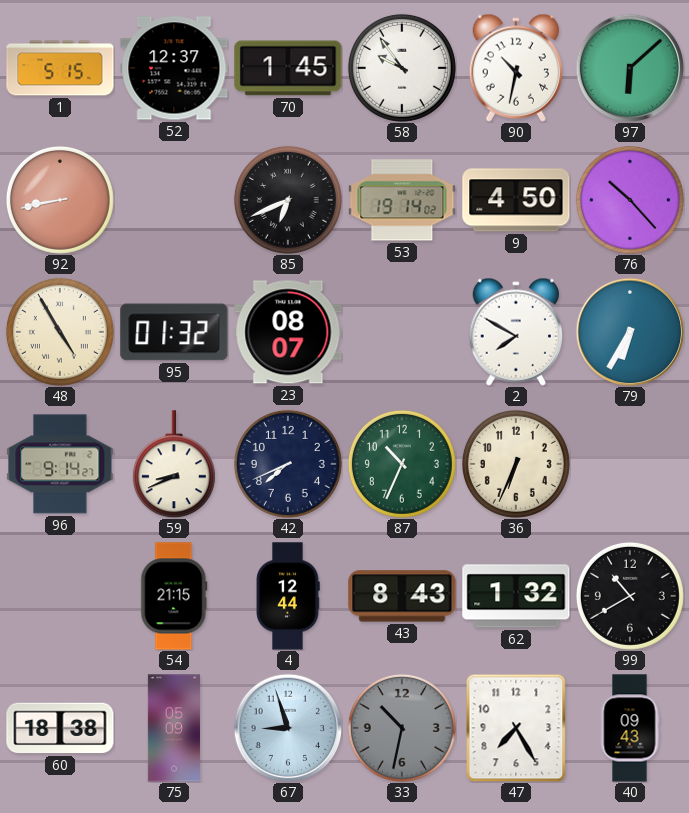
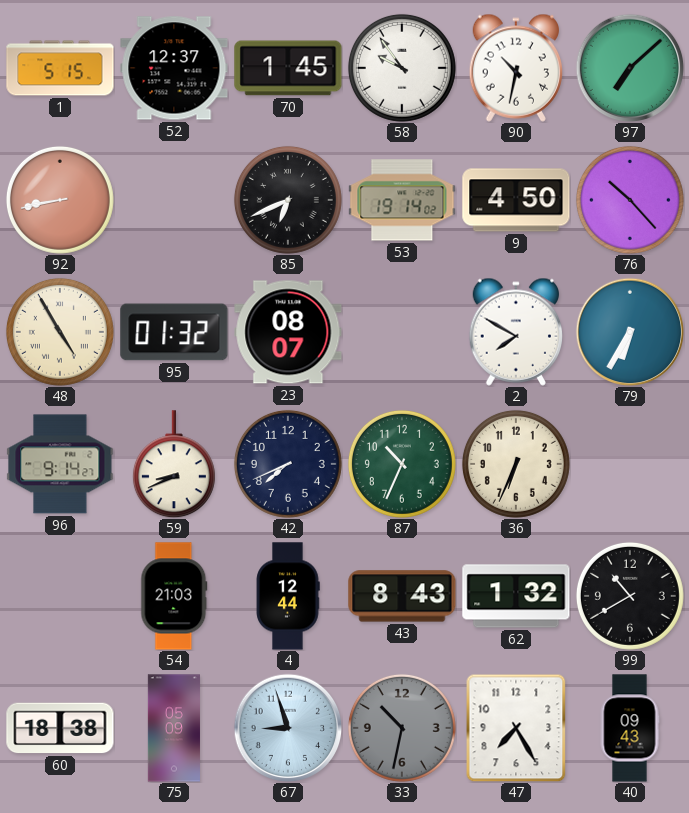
97: 6:08 -> 7:08 (630, 68)
54: 21:15 -> 21:03 (174, 596)
